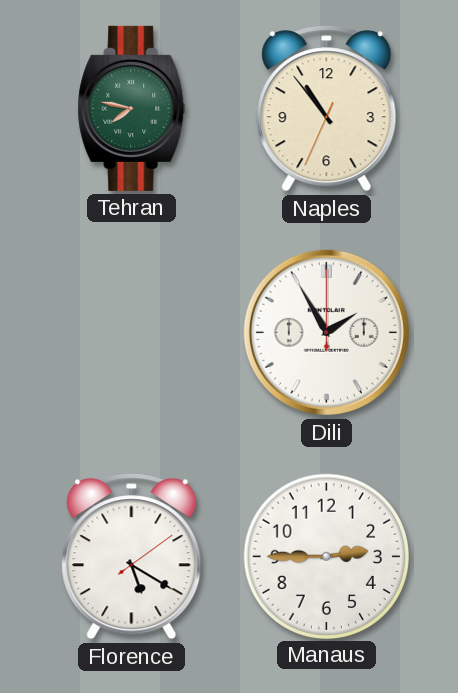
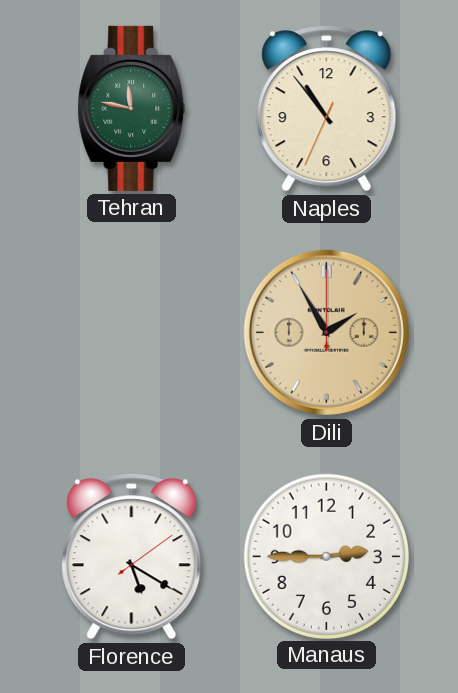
Tehran: 7:47 -> 11:47 (132, 108)
Dili dial: white -> champagne (326, 332)
